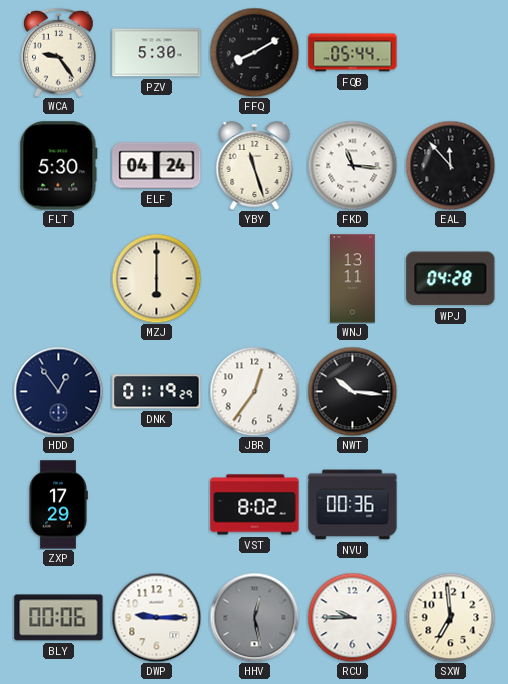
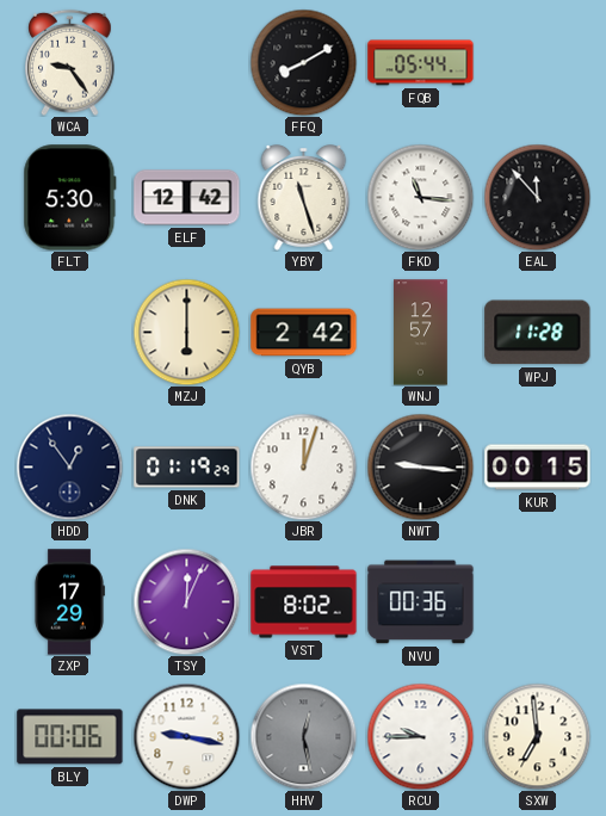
PZV: 5:30 -> none (157, 53)
ELF: 04:24 -> 12:42 (187, 198)
QYB: none -> 2:42 (304, 333)
WNJ: 13:11 -> 12:57 (421, 333)
WPJ: 04:28 -> 11:28 (538, 333)
JBR: 12:36 -> 12:03 (303, 466)
NWT: 10:16 -> 9:16 (420, 466)
KUR: none -> 00:15 (538, 468)
TSY: none -> 12:04 (186, 601)
DWP: 9:15 -> 9:17 (186, 736)
